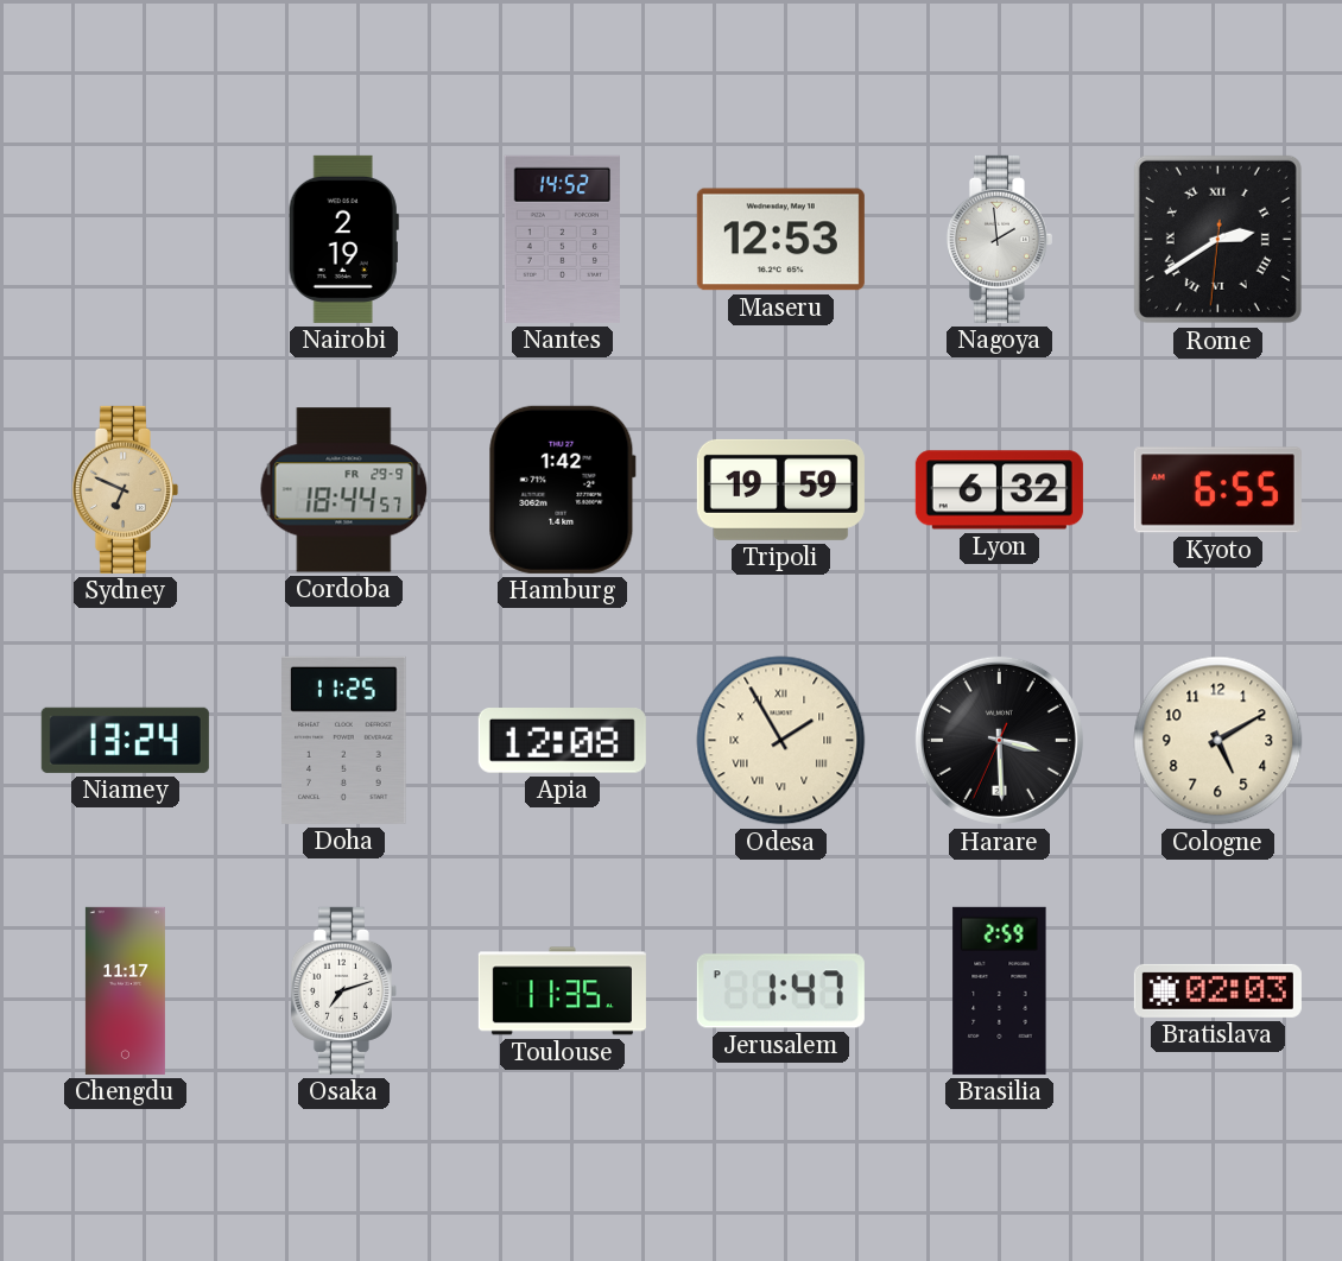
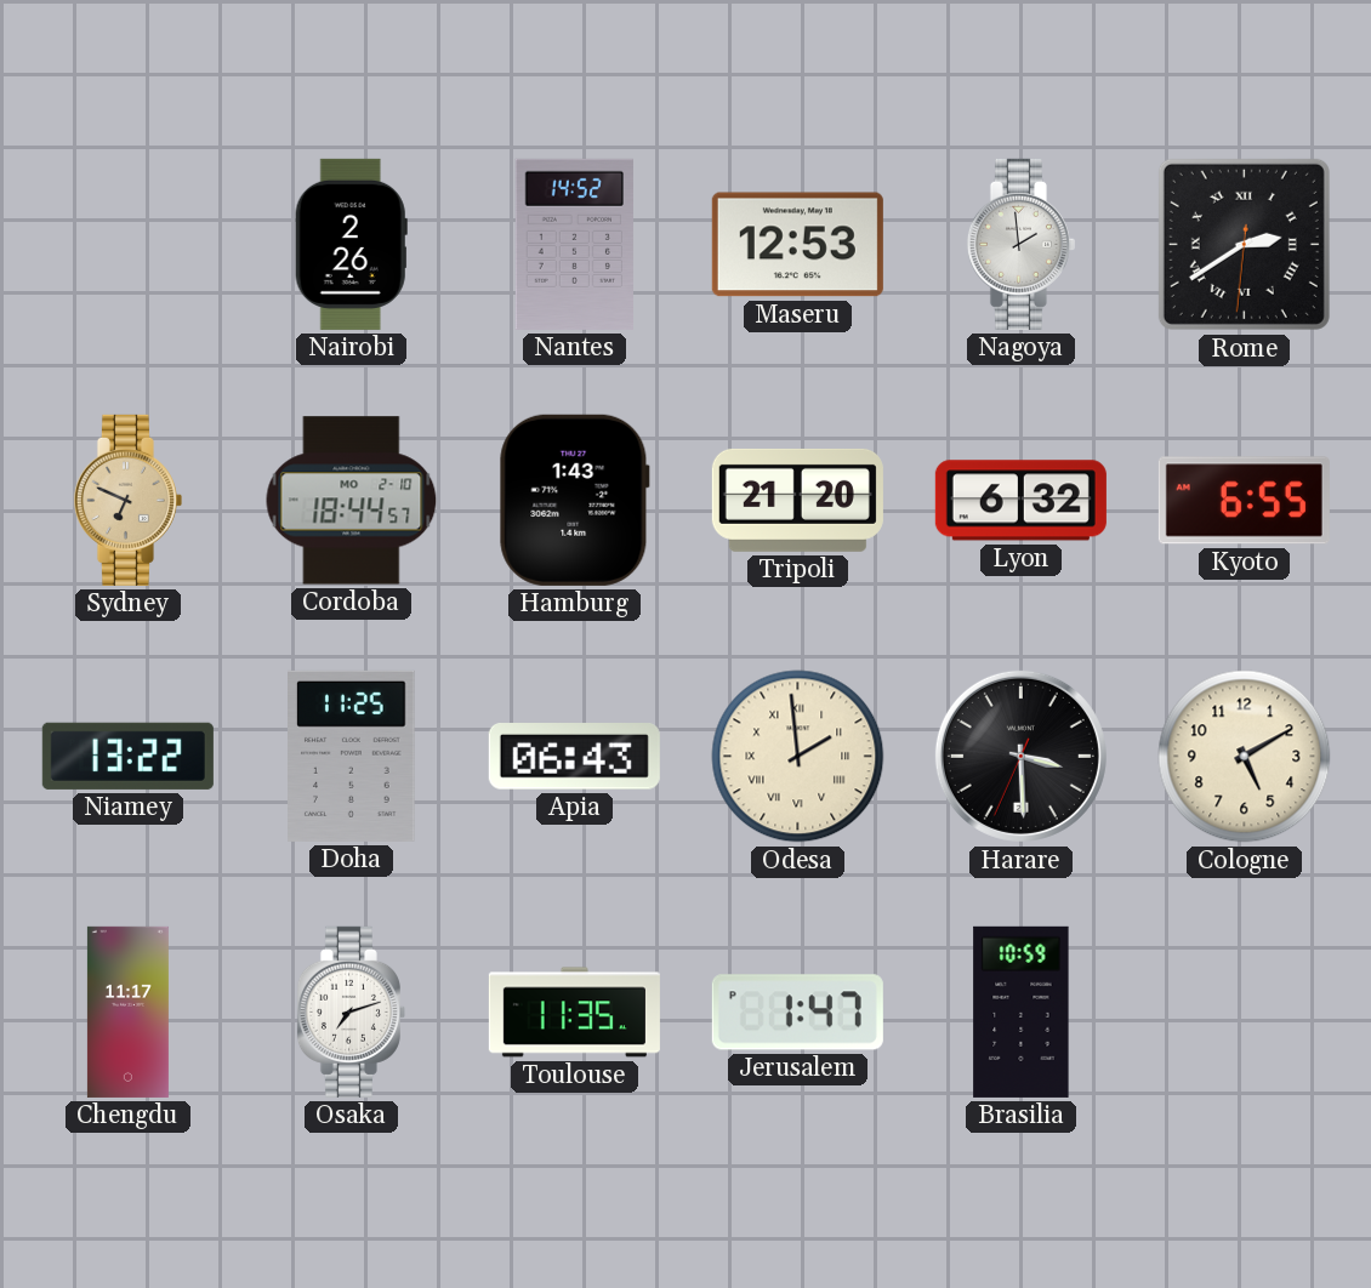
Nairobi: 2:19 -> 2:26 (351, 244)
Cordoba date: FR 29-9 -> MO 2-10 (352, 501)
Hamburg: 1:42 -> 1:43 (574, 500)
Tripoli: 19:59 -> 21:20 (797, 500)
Niamey: 13:24 -> 13:22 (127, 756)
Apia: 12:08 -> 06:43 (574, 757)
Odesa: 1:55 -> 1:59 (798, 757)
Brasilia: 2:59 -> 10:59 (1022, 1011)
Bratislava: 02:03 -> none (1217, 990)
